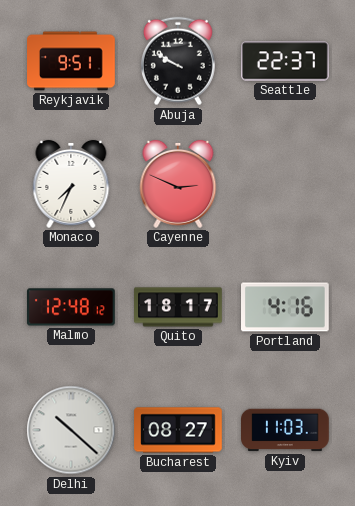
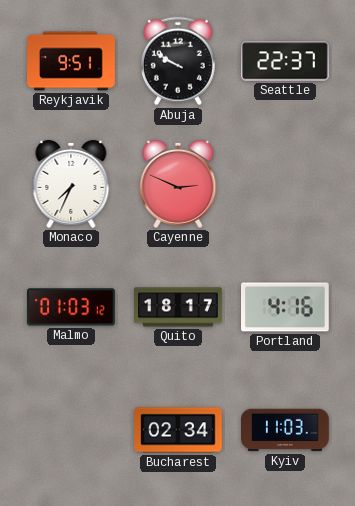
Malmo: 12:48 -> 01:03 (72, 307)
Delhi: 10:22 -> none (71, 430)
Bucharest: 08:27 -> 02:34 (178, 430)
